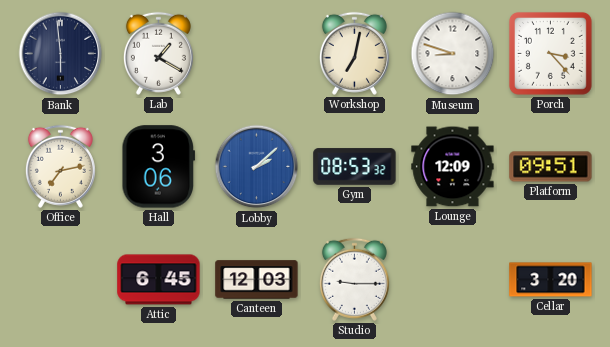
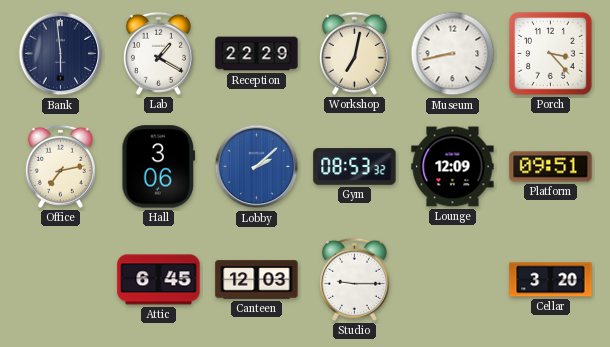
Reception: none -> 22:29 (257, 54)
Museum: 8:48 -> 8:43 (453, 54)
